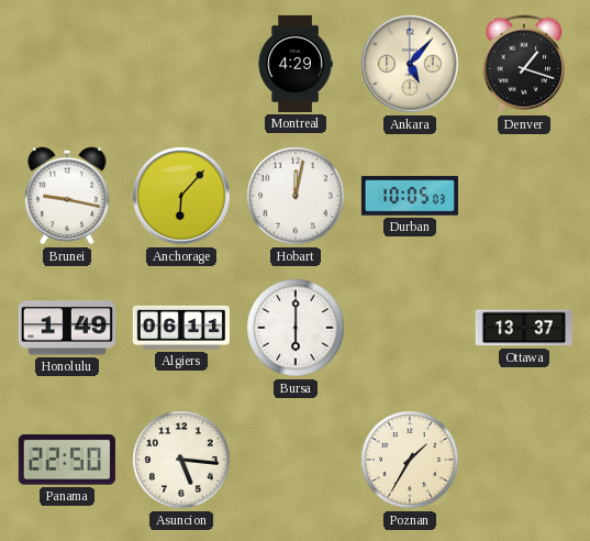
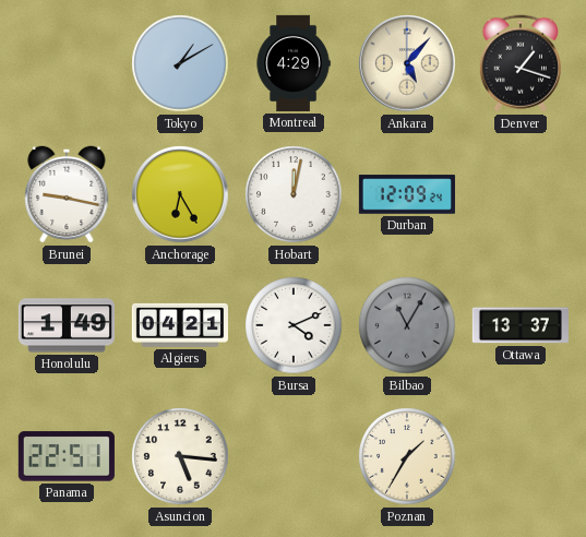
Tokyo: none -> 1:10 (180, 63)
Anchorage: 6:07 -> 6:25 (180, 194)
Durban: 10:05 -> 12:09 (407, 194)
Algiers: 06:11 -> 04:21 (180, 325)
Bursa: 6:00 -> 4:11 (294, 325)
Bilbao: none -> 11:05 (407, 325)
Panama: 22:50 -> 22:51 (67, 456)
